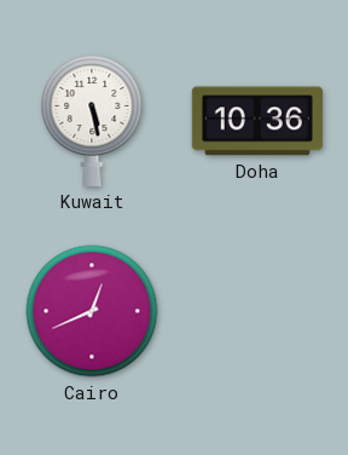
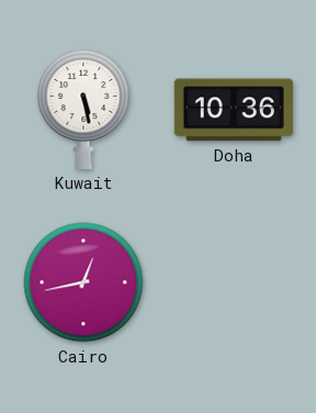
Cairo: 12:41 -> 12:43 (83, 282)
